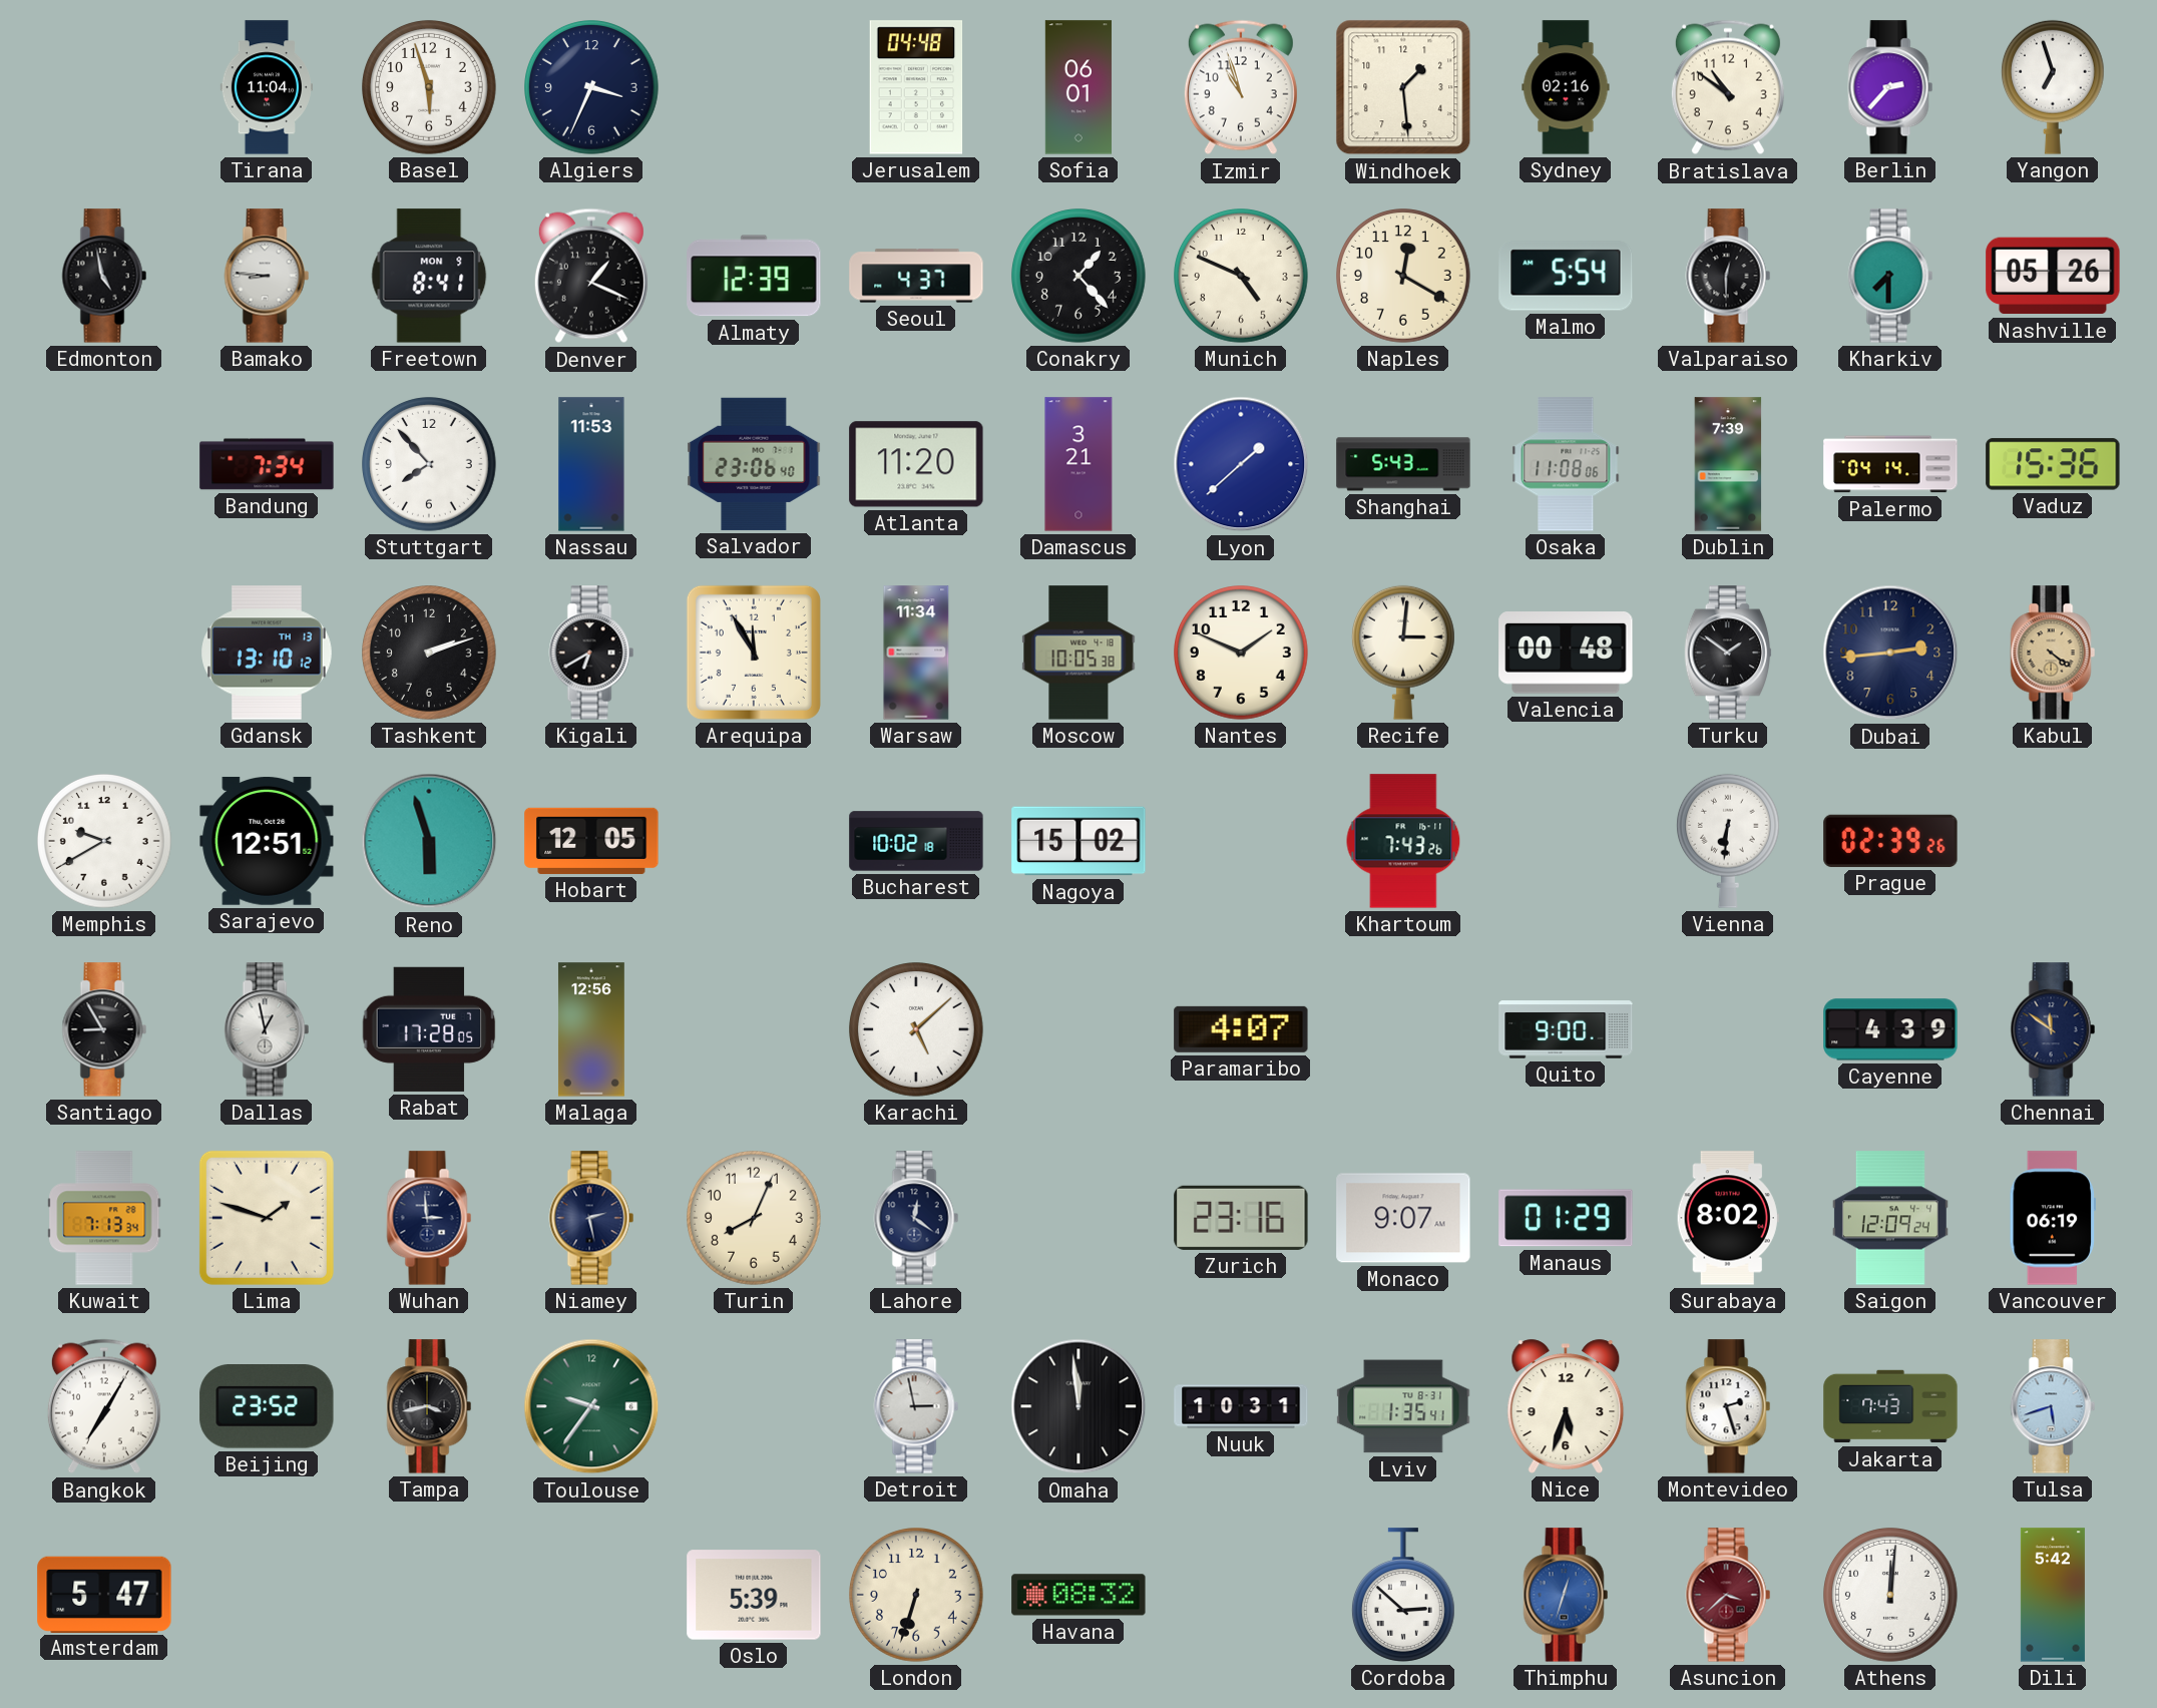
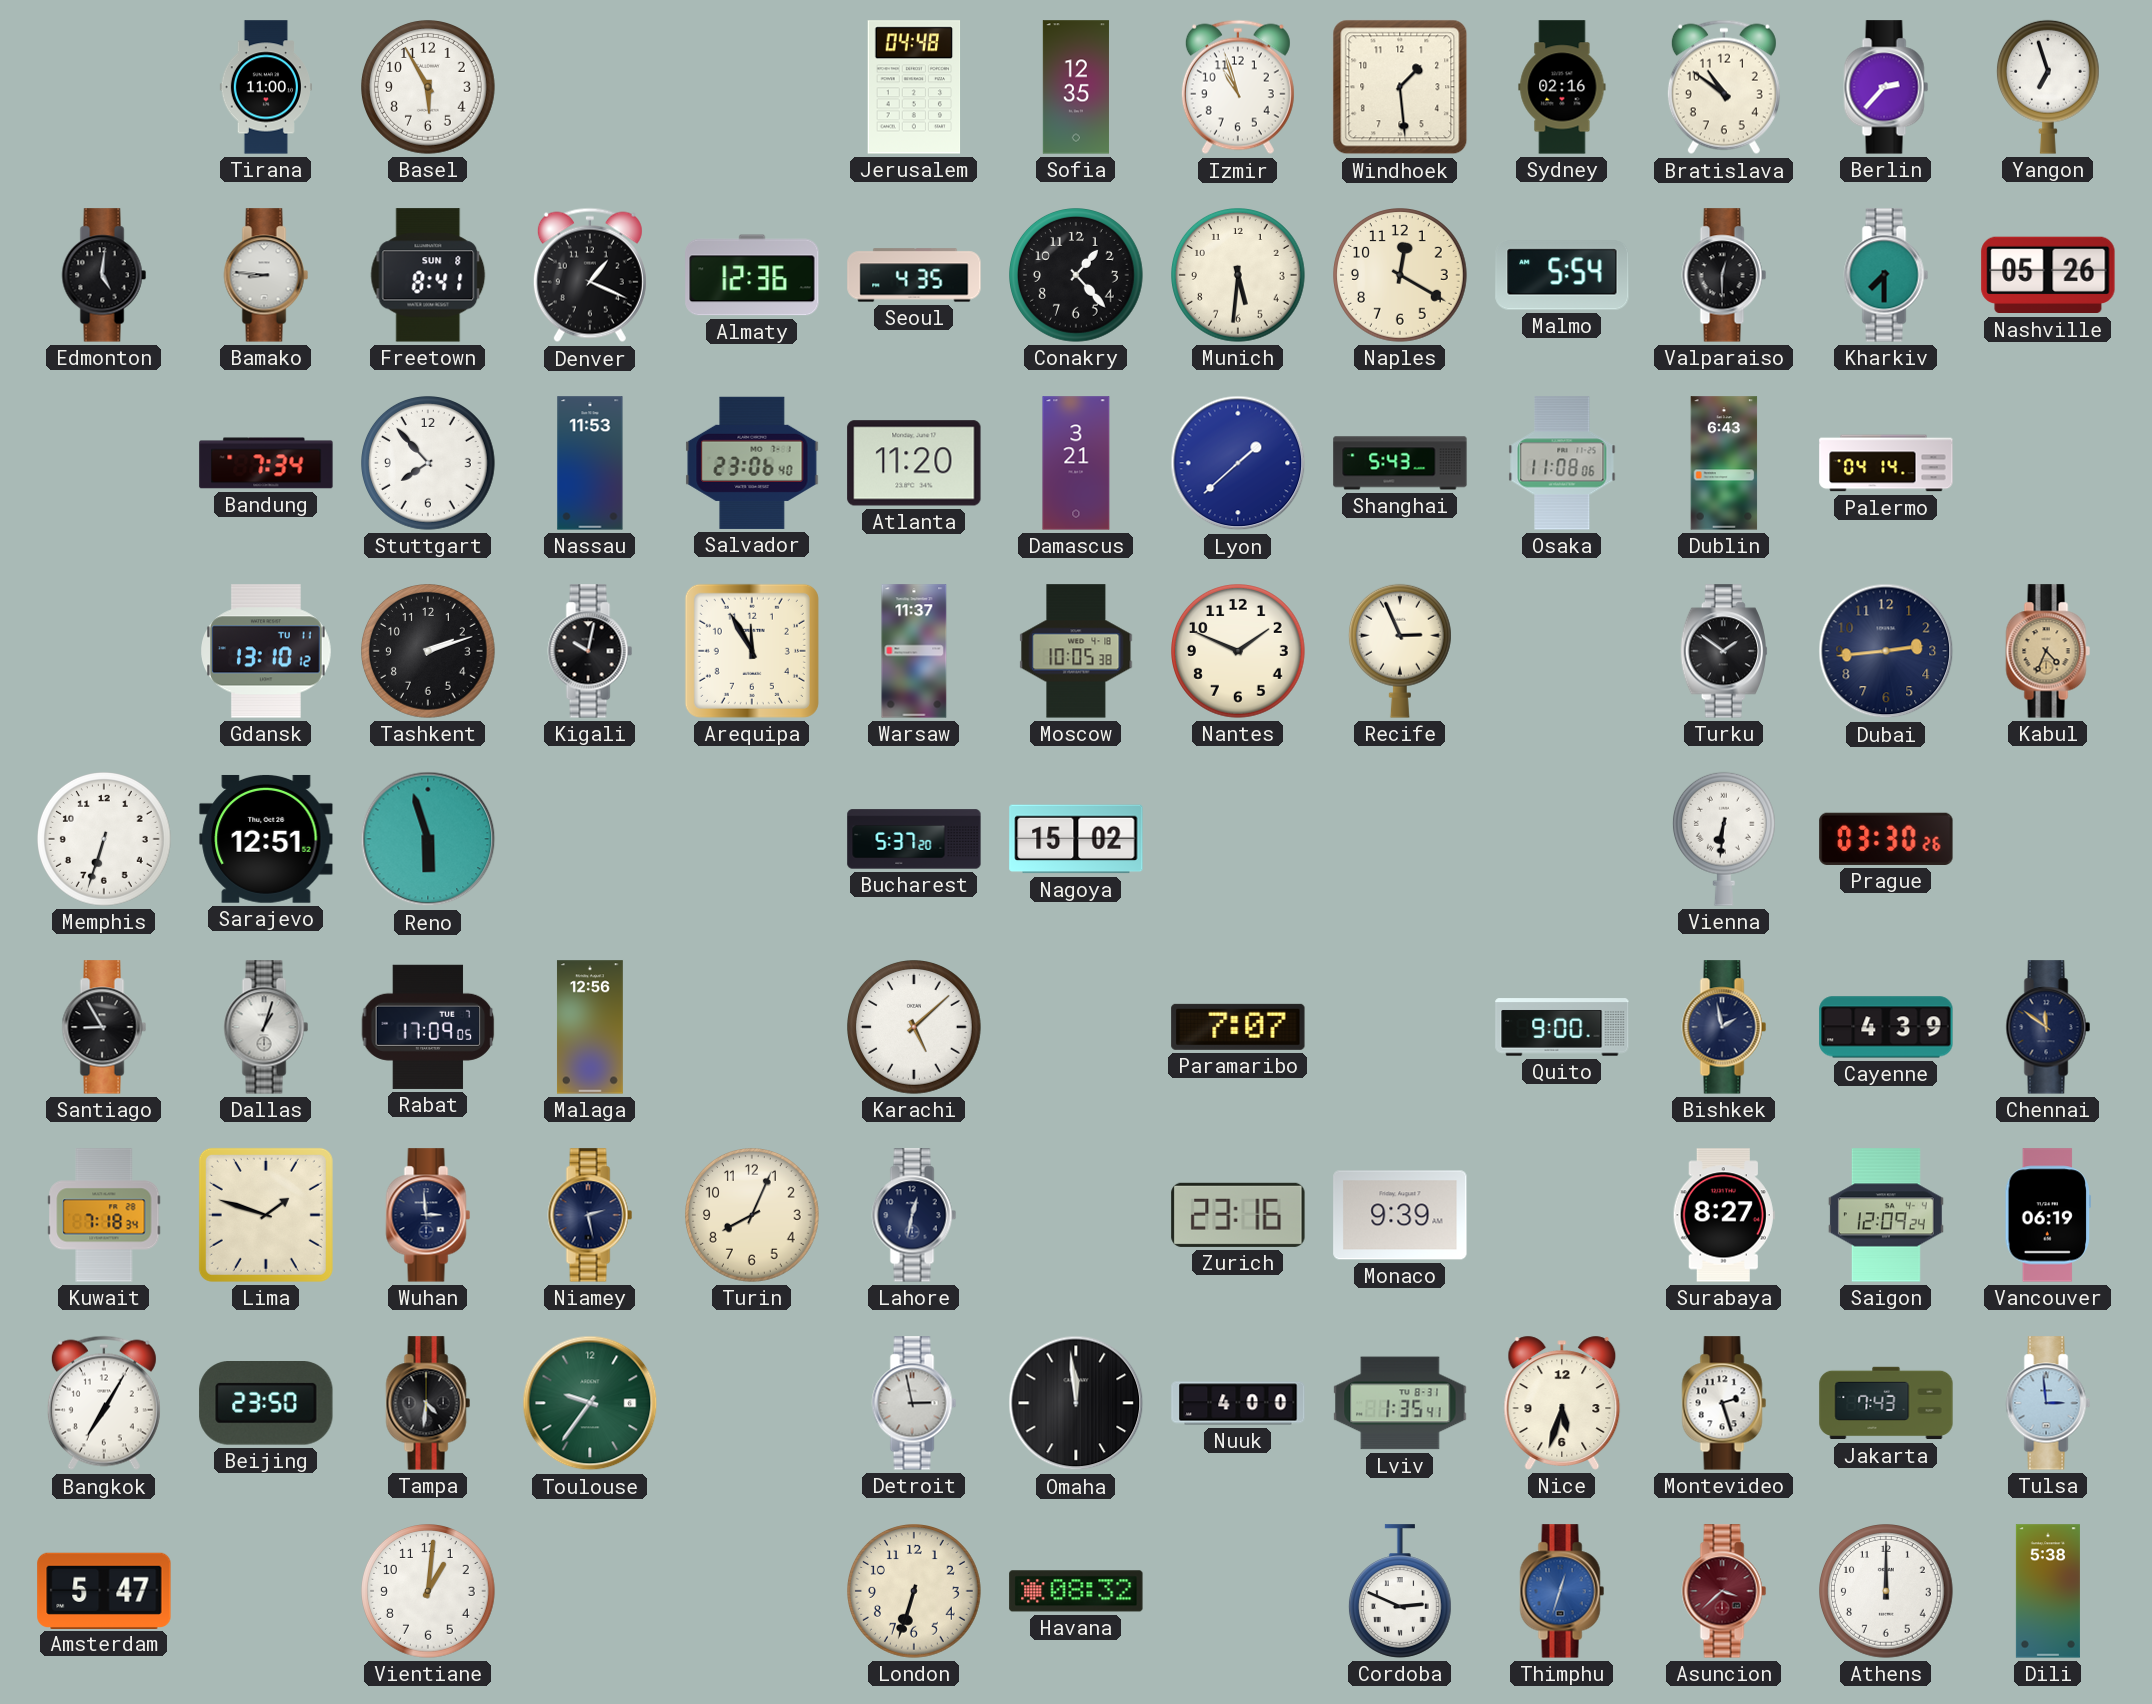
Tirana: 11:04 -> 11:00 (266, 87)
Basel: 5:57 -> 5:55 (429, 88)
Algiers: 3:34 -> none (592, 88)
Sofia: 06:01 -> 12:35 (1076, 87)
Edmonton: 4:58 -> 5:01 (104, 275)
Freetown date: MON 9 -> SUN 8 (428, 275)
Almaty: 12:39 -> 12:36 (752, 275)
Seoul: 4:37 -> 4:35 (914, 275)
Munich: 4:49 -> 5:31 (1239, 276)
Dublin: 7:39 -> 6:43 (1724, 463)
Vaduz: 15:36 -> none (2053, 464)
Gdansk date: TH 13 -> TU 11 (266, 651)
Kigali: 6:40 -> 10:02 (590, 651)
Warsaw: 11:34 -> 11:37 (914, 651)
Recife: 3:01 -> 2:56 (1400, 651)
Valencia: 00:48 -> none (1566, 654)
Kabul: 4:21 -> 4:34 (2048, 651)
Memphis: 9:40 -> 6:33 (105, 840)
Hobart: 12:05 -> none (591, 841)
Bucharest: 10:02 -> 5:37 (914, 839)
Khartoum: 7:43 -> none (1403, 841)
Prague: 02:39 -> 03:30 (1886, 839)
Dallas: 12:58 -> 1:03 (266, 1027)
Rabat: 17:28 -> 17:09 (428, 1027)
Paramaribo: 4:07 -> 7:07 (1238, 1027)
Bishkek: none -> 1:58 (1724, 1027)
Kuwait: 7:13 -> 7:18 (104, 1215)
Lahore: 12:21 -> 12:32 (914, 1215)
Monaco: 9:07 -> 9:39 (1400, 1215)
Manaus: 01:29 -> none (1566, 1218)
Surabaya: 8:02 -> 8:27 (1724, 1215)
Beijing: 23:52 -> 23:50 (266, 1403)
Tampa: 3:43 -> 4:31 (428, 1403)
Nuuk: 10:31 -> 4:00 (1238, 1403)
Tulsa: 5:42 -> 2:59 (2048, 1403)
Vientiane: none -> 1:01 (429, 1592)
Oslo: 5:39 -> none (754, 1595)
Cordoba: 2:52 -> 2:49 (1400, 1591)
Athens: 12:01 -> 12:00 (1887, 1592)
Dili: 5:42 -> 5:38 (2048, 1591)
